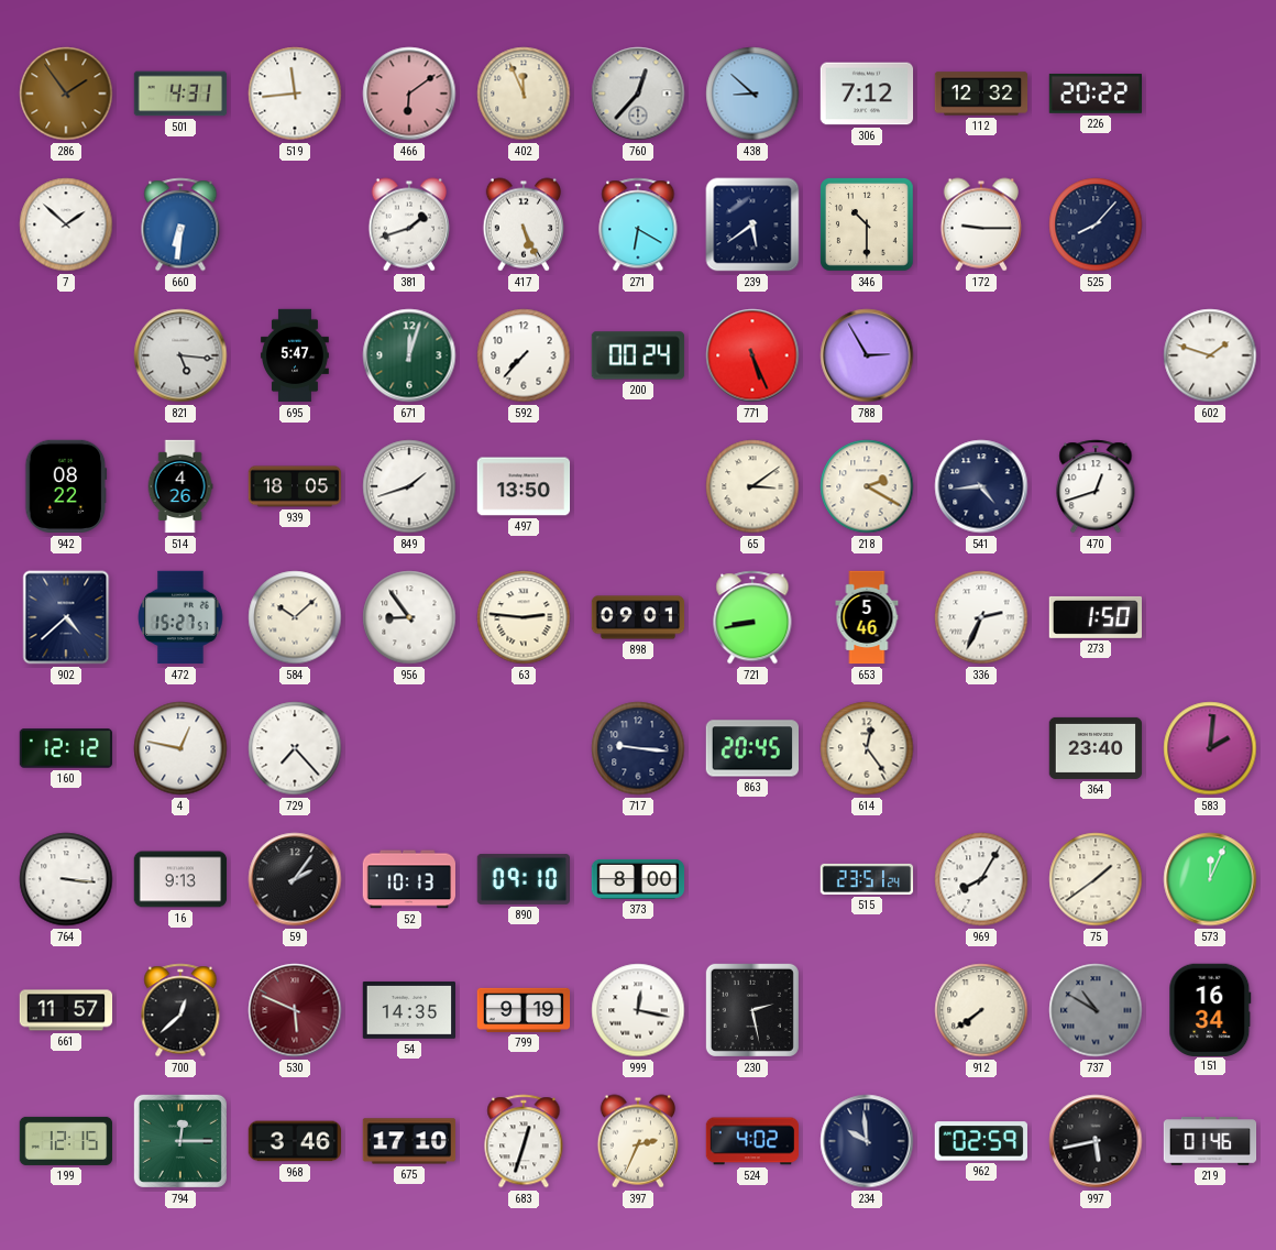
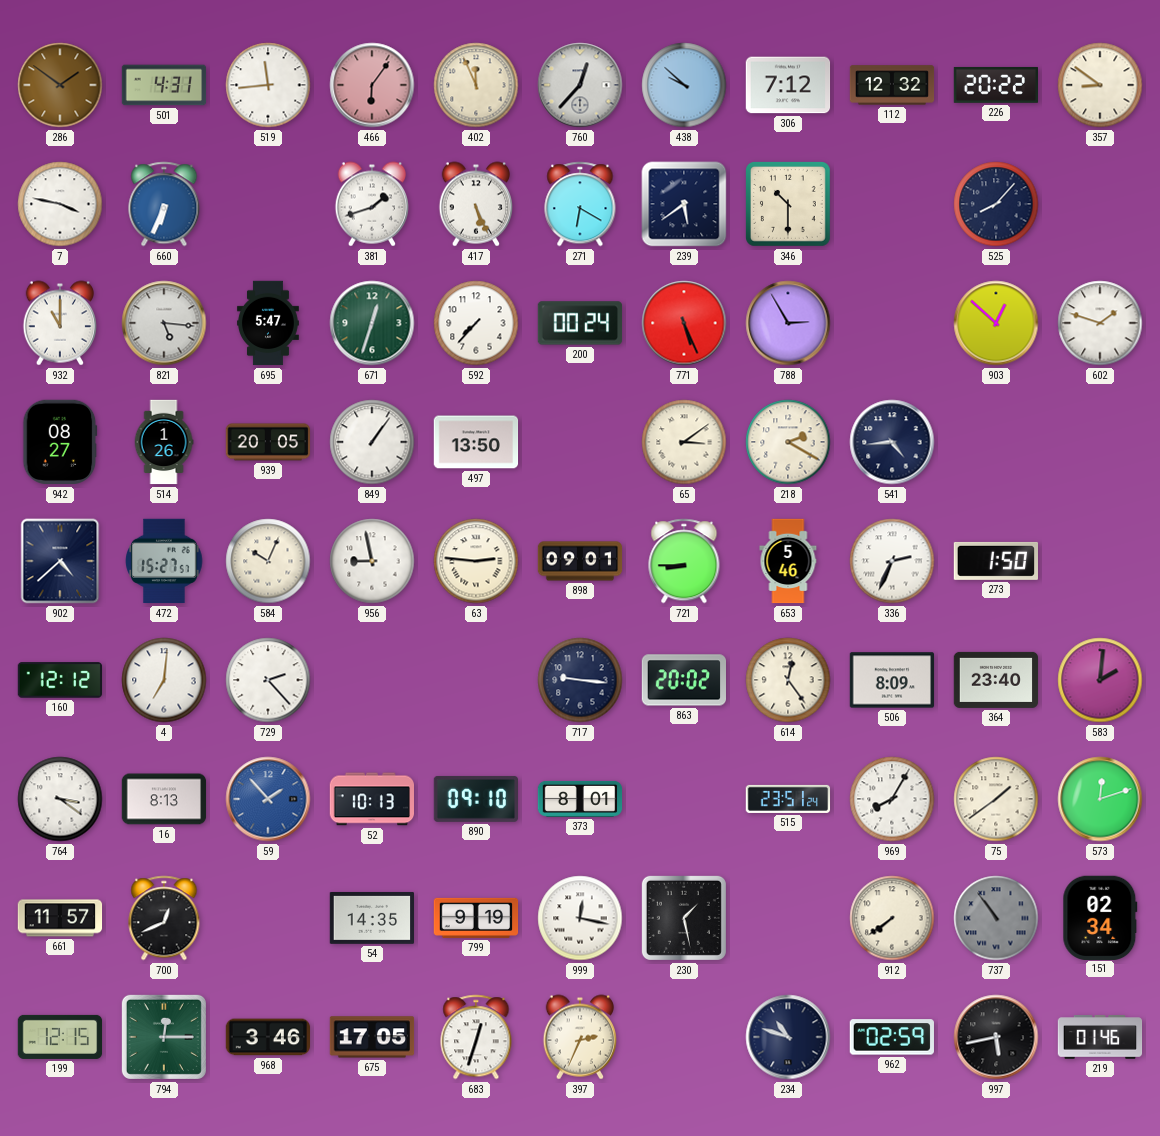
286: 1:54 -> 1:51 (60, 85)
466: 6:09 -> 6:06 (372, 85)
438: 8:52 -> 9:52 (684, 85)
357: none -> 8:51 (1100, 85)
7: 1:52 -> 3:47 (60, 204)
660: 6:31 -> 6:34 (164, 204)
172: 9:15 -> none (980, 224)
932: none -> 11:00 (59, 323)
671: 12:03 -> 12:33 (372, 323)
903: none -> 12:52 (996, 323)
942: 08:22 -> 08:27 (60, 442)
514: 4:26 -> 1:26 (164, 442)
939: 18:05 -> 20:05 (268, 442)
849: 1:42 -> 1:06 (372, 442)
470: 12:42 -> none (1096, 486)
584: 10:08 -> 10:04 (268, 561)
956: 8:54 -> 8:58 (372, 561)
721: 8:43 -> 8:45 (684, 561)
4: 12:47 -> 7:01 (164, 680)
729: 7:23 -> 2:23 (268, 680)
863: 20:45 -> 20:02 (683, 680)
506: none -> 8:09 (892, 680)
764: 3:16 -> 3:21 (60, 799)
16: 9:13 -> 8:13 (164, 799)
59: 2:06 -> 1:53 (268, 799)
59 dial: black -> blue (268, 799)
373: 8:00 -> 8:01 (580, 799)
573: 12:04 -> 12:12 (1100, 799)
700: 12:38 -> 12:41 (164, 918)
530: 5:49 -> none (295, 1010)
230: 2:28 -> 1:28 (684, 918)
737: 10:50 -> 10:54 (996, 918)
151: 16:34 -> 02:34 (1100, 917)
675: 17:10 -> 17:05 (372, 1037)
524: 4:02 -> none (751, 1141)
234: 9:59 -> 10:48 (788, 1037)
